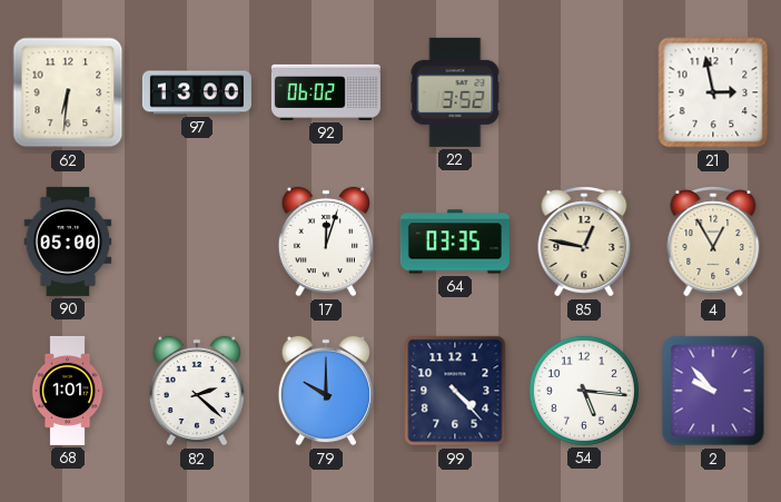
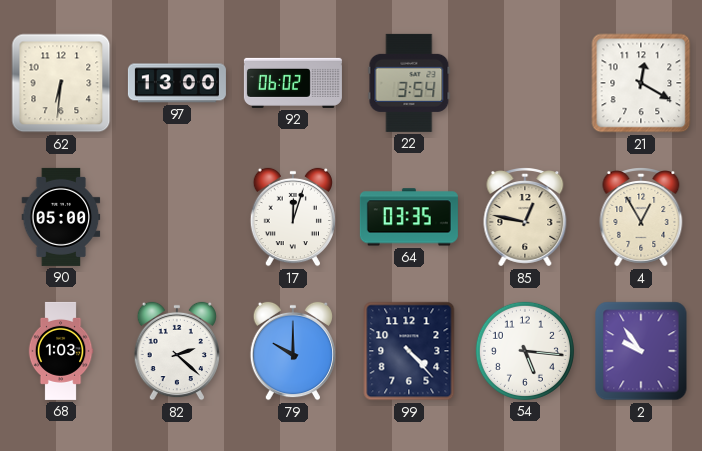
22: 3:52 -> 3:54 (409, 83)
21: 2:58 -> 12:20 (641, 83)
68: 1:01 -> 1:03 (61, 351)
2: 9:53 -> 9:54 (641, 351)
